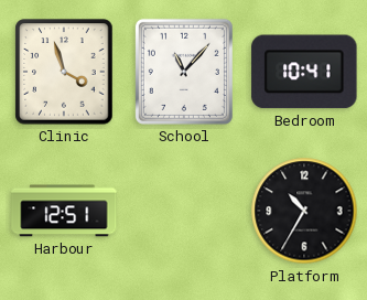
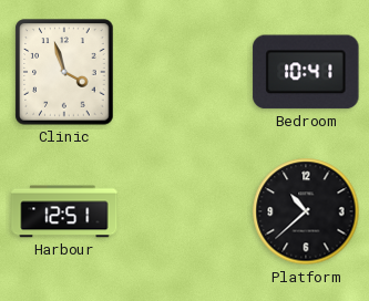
School: 11:07 -> none (184, 72)
Platform: 10:35 -> 10:38 (306, 211)
